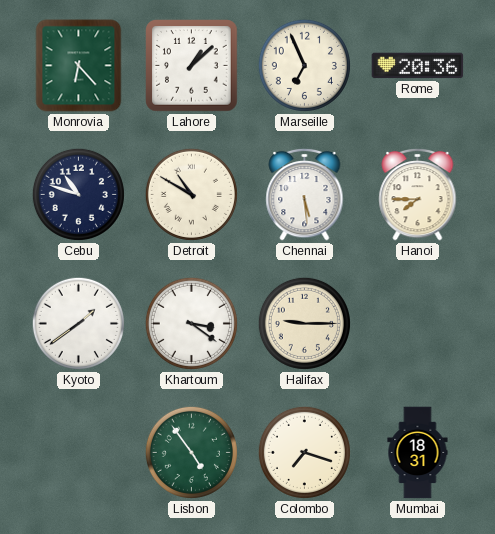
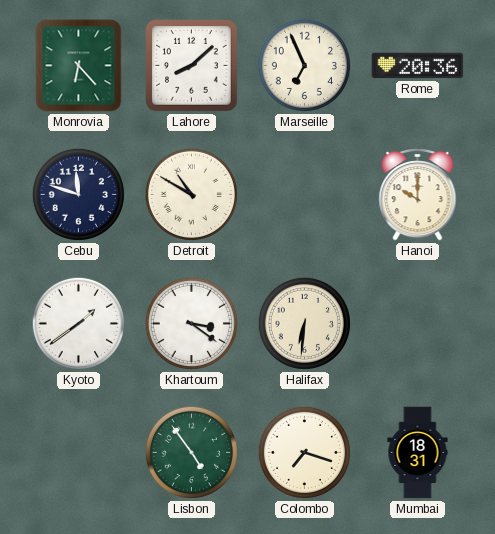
Lahore: 1:08 -> 8:08 (192, 66)
Cebu: 10:48 -> 11:48 (78, 194)
Chennai: 5:29 -> none (305, 194)
Hanoi: 7:45 -> 10:00 (418, 194)
Halifax: 9:15 -> 6:31 (304, 323)
